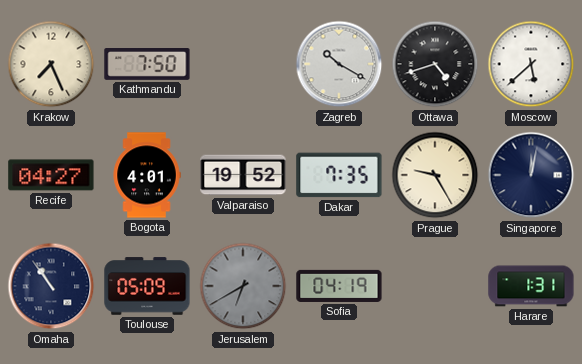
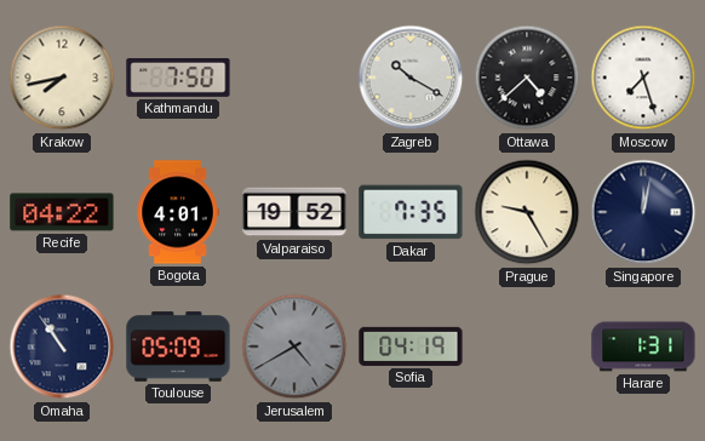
Krakow: 7:26 -> 7:43 (62, 78)
Ottawa: 4:42 -> 4:38 (527, 78)
Moscow: 5:38 -> 7:27 (643, 78)
Recife: 04:27 -> 04:22 (62, 212)
Jerusalem: 6:40 -> 4:40 (294, 346)
